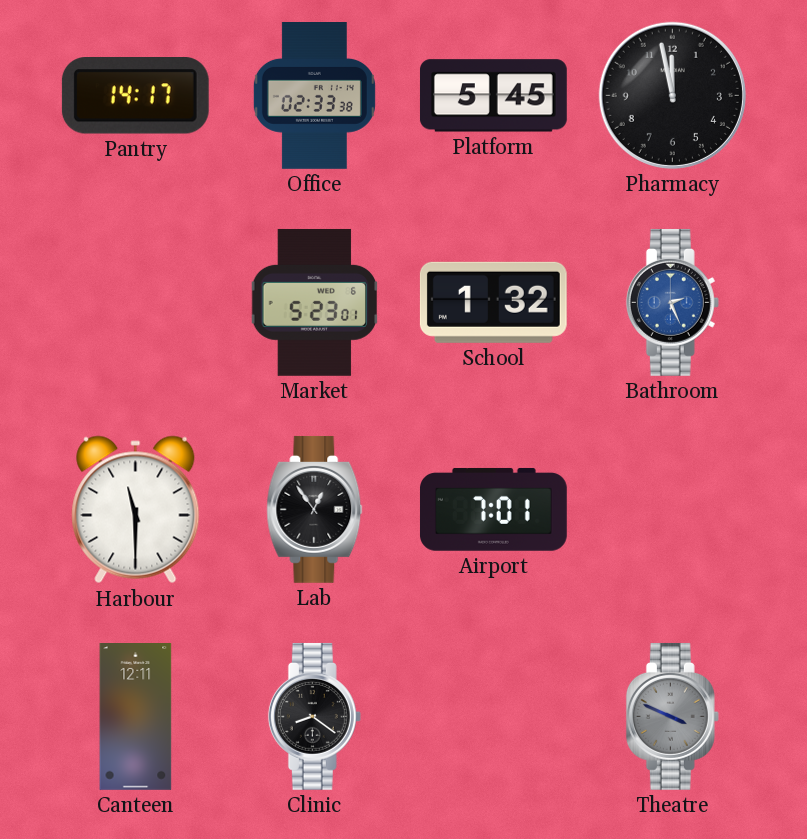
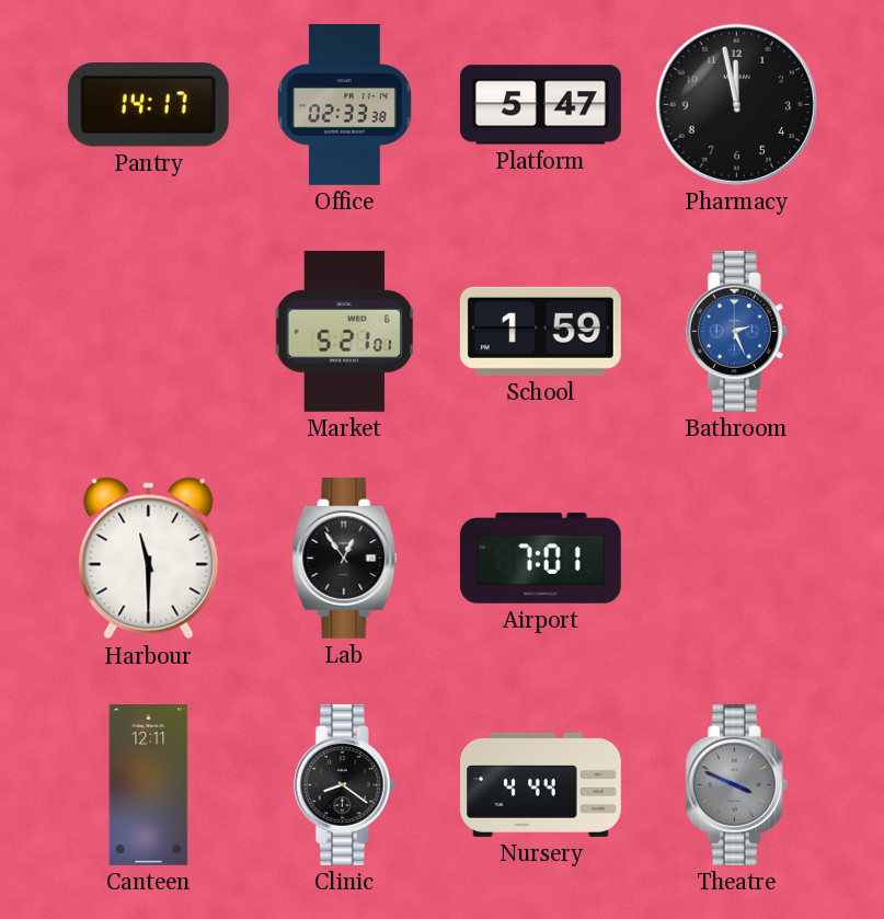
Platform: 5:45 -> 5:47 (540, 105)
Market: 5:23 -> 5:21 (344, 331)
School: 1:32 -> 1:59 (540, 331)
Nursery: none -> 4:44 (541, 784)
